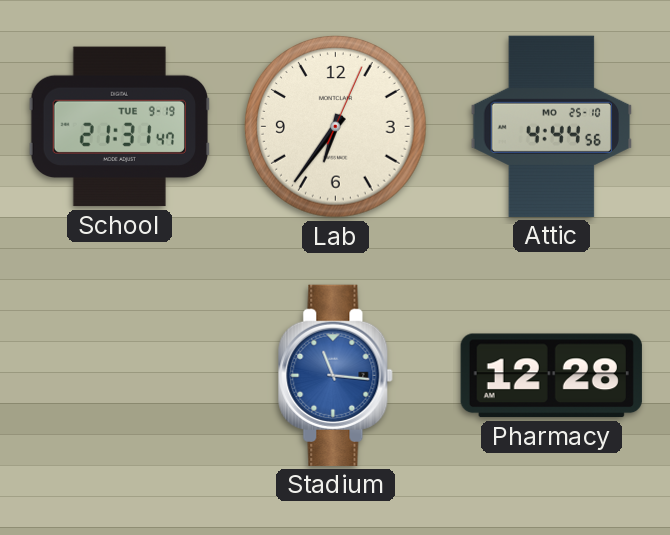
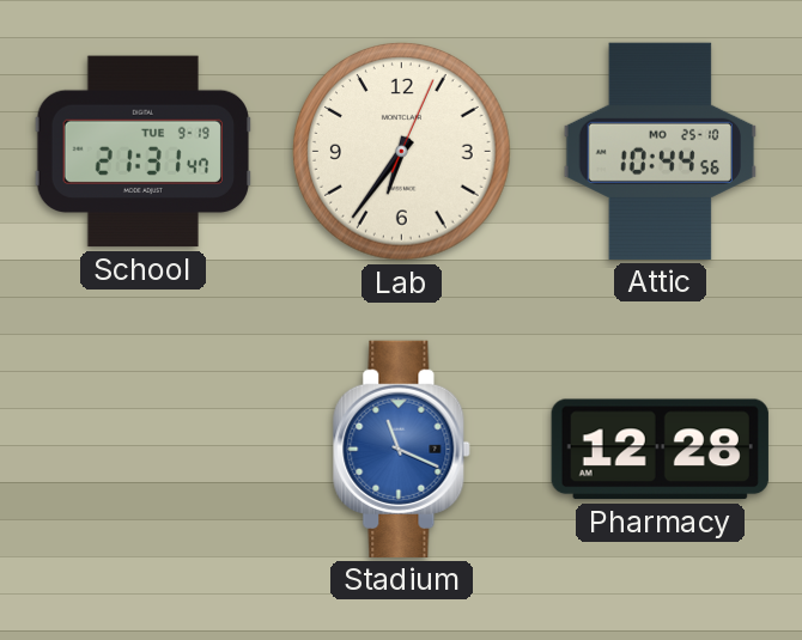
Attic: 4:44 -> 10:44 (661, 151)
Stadium: 11:16 -> 11:19 (402, 449)
